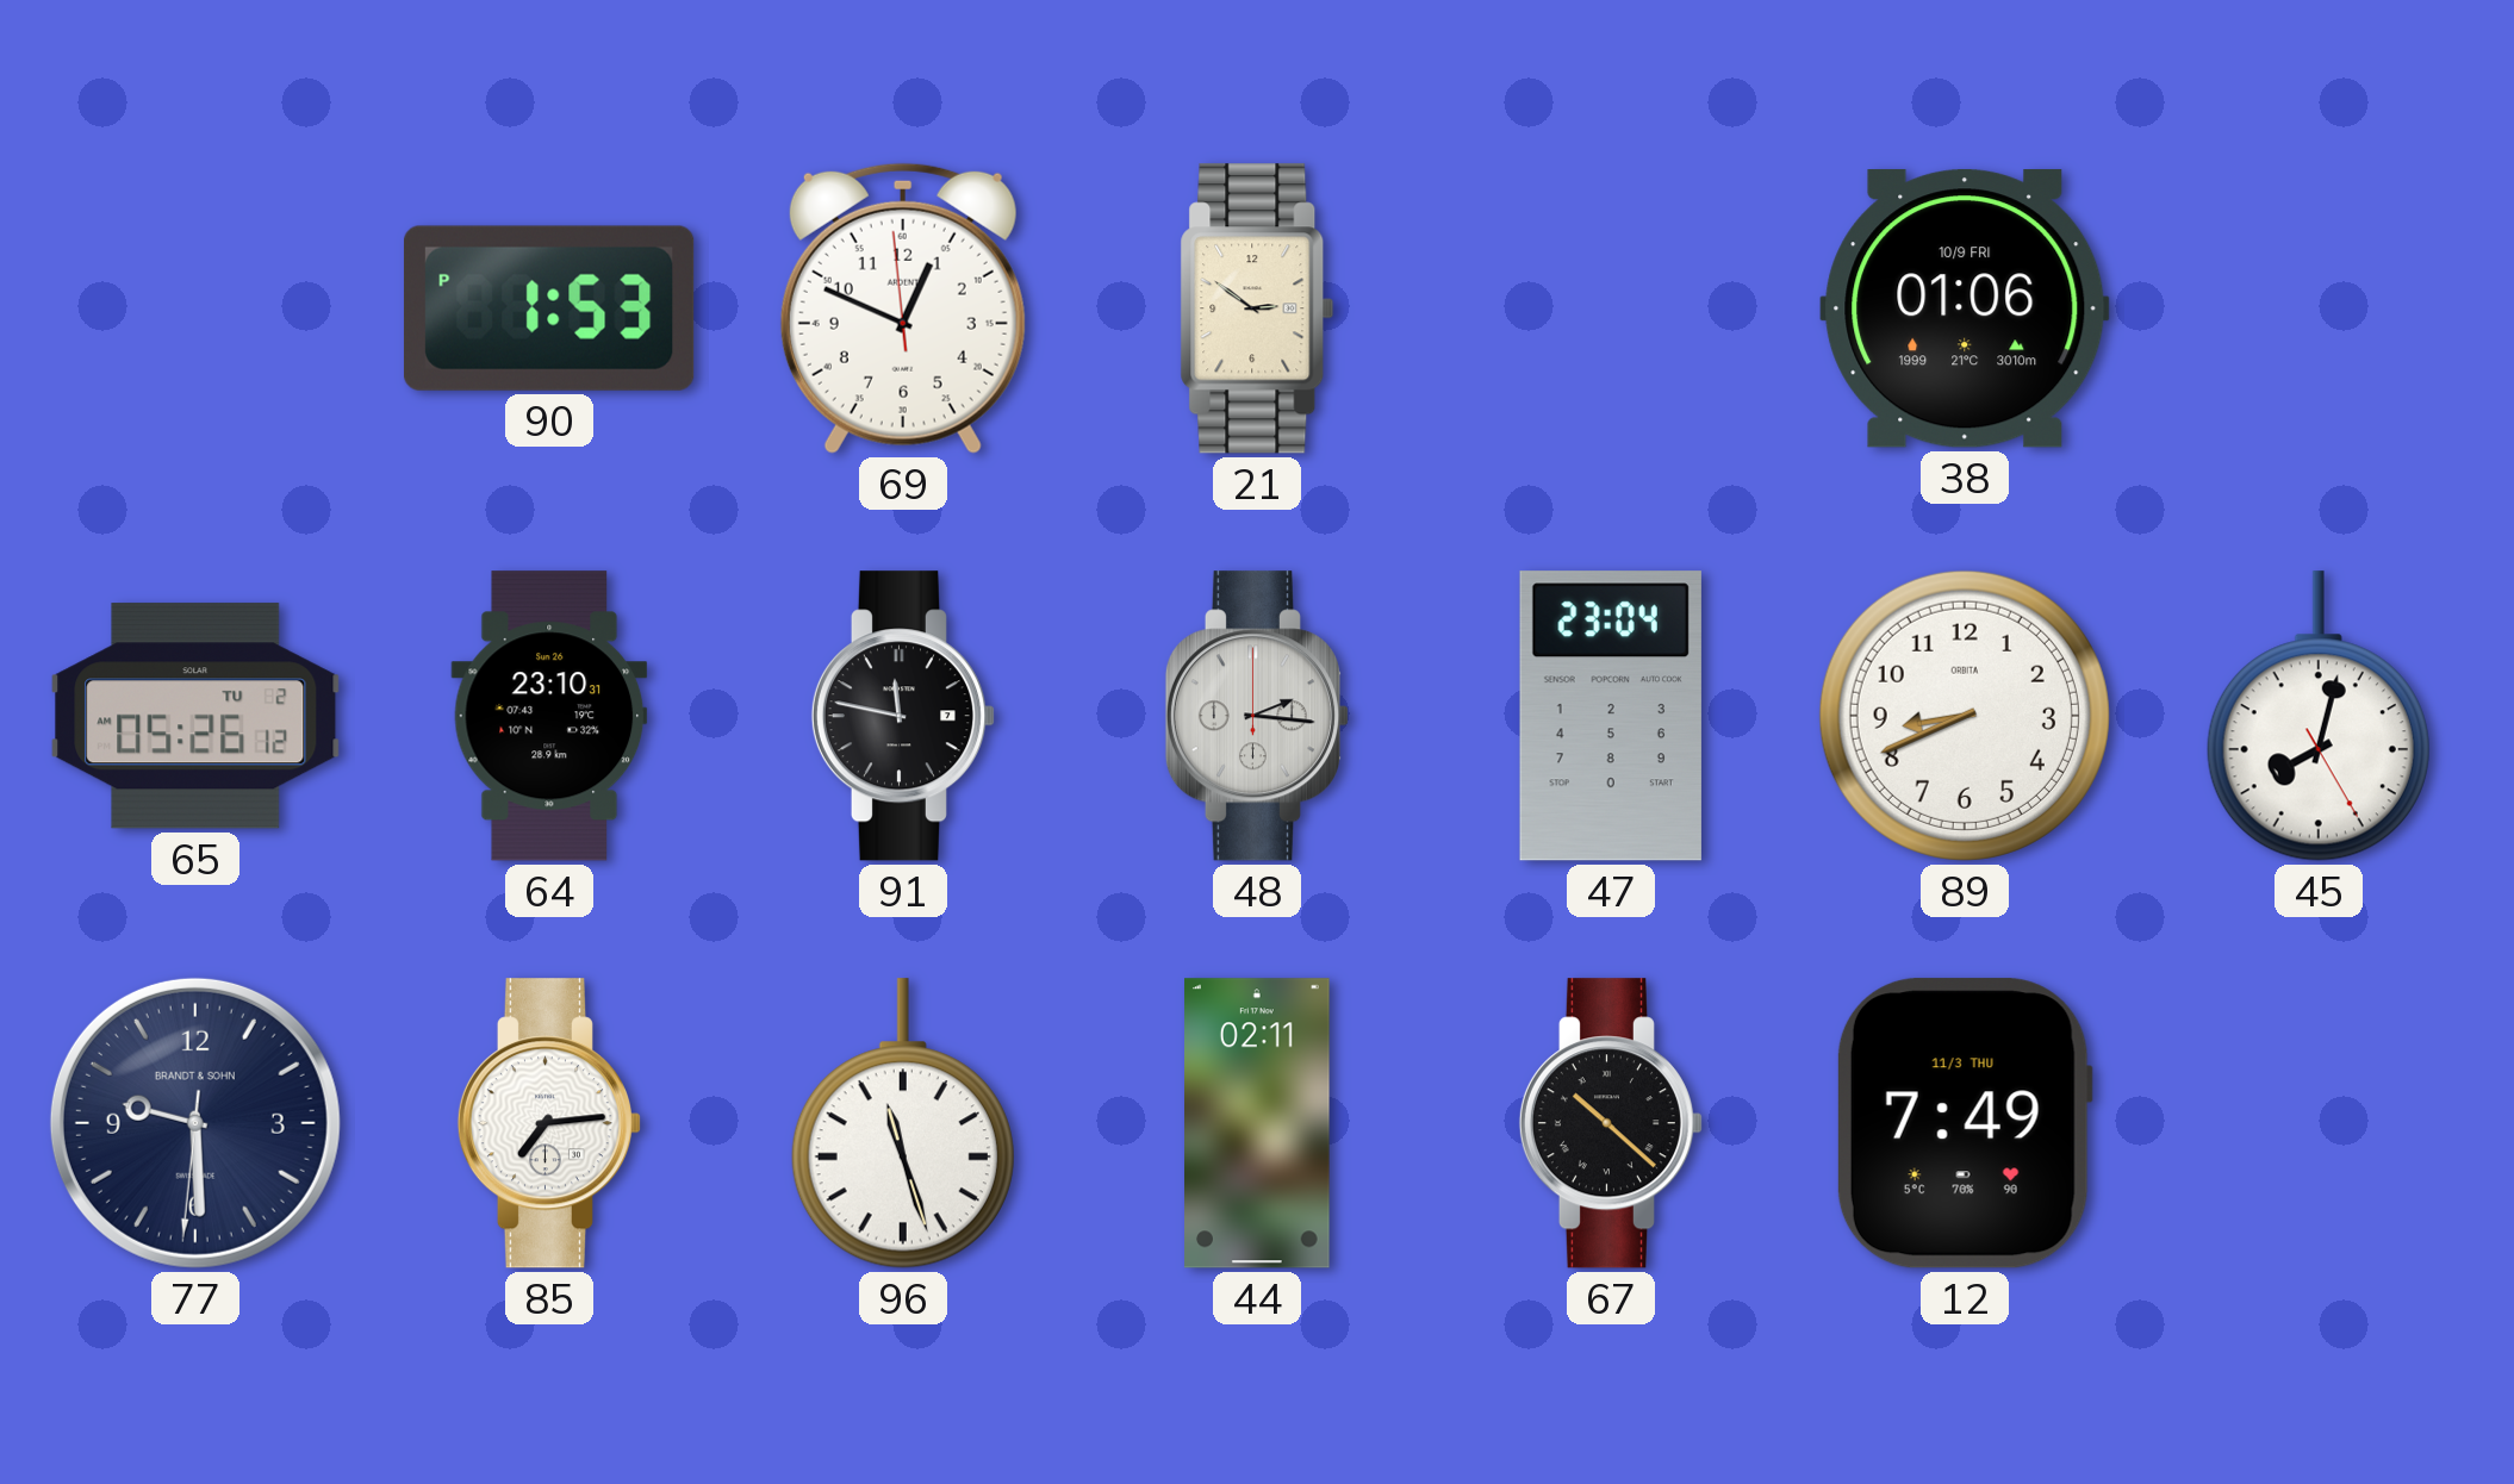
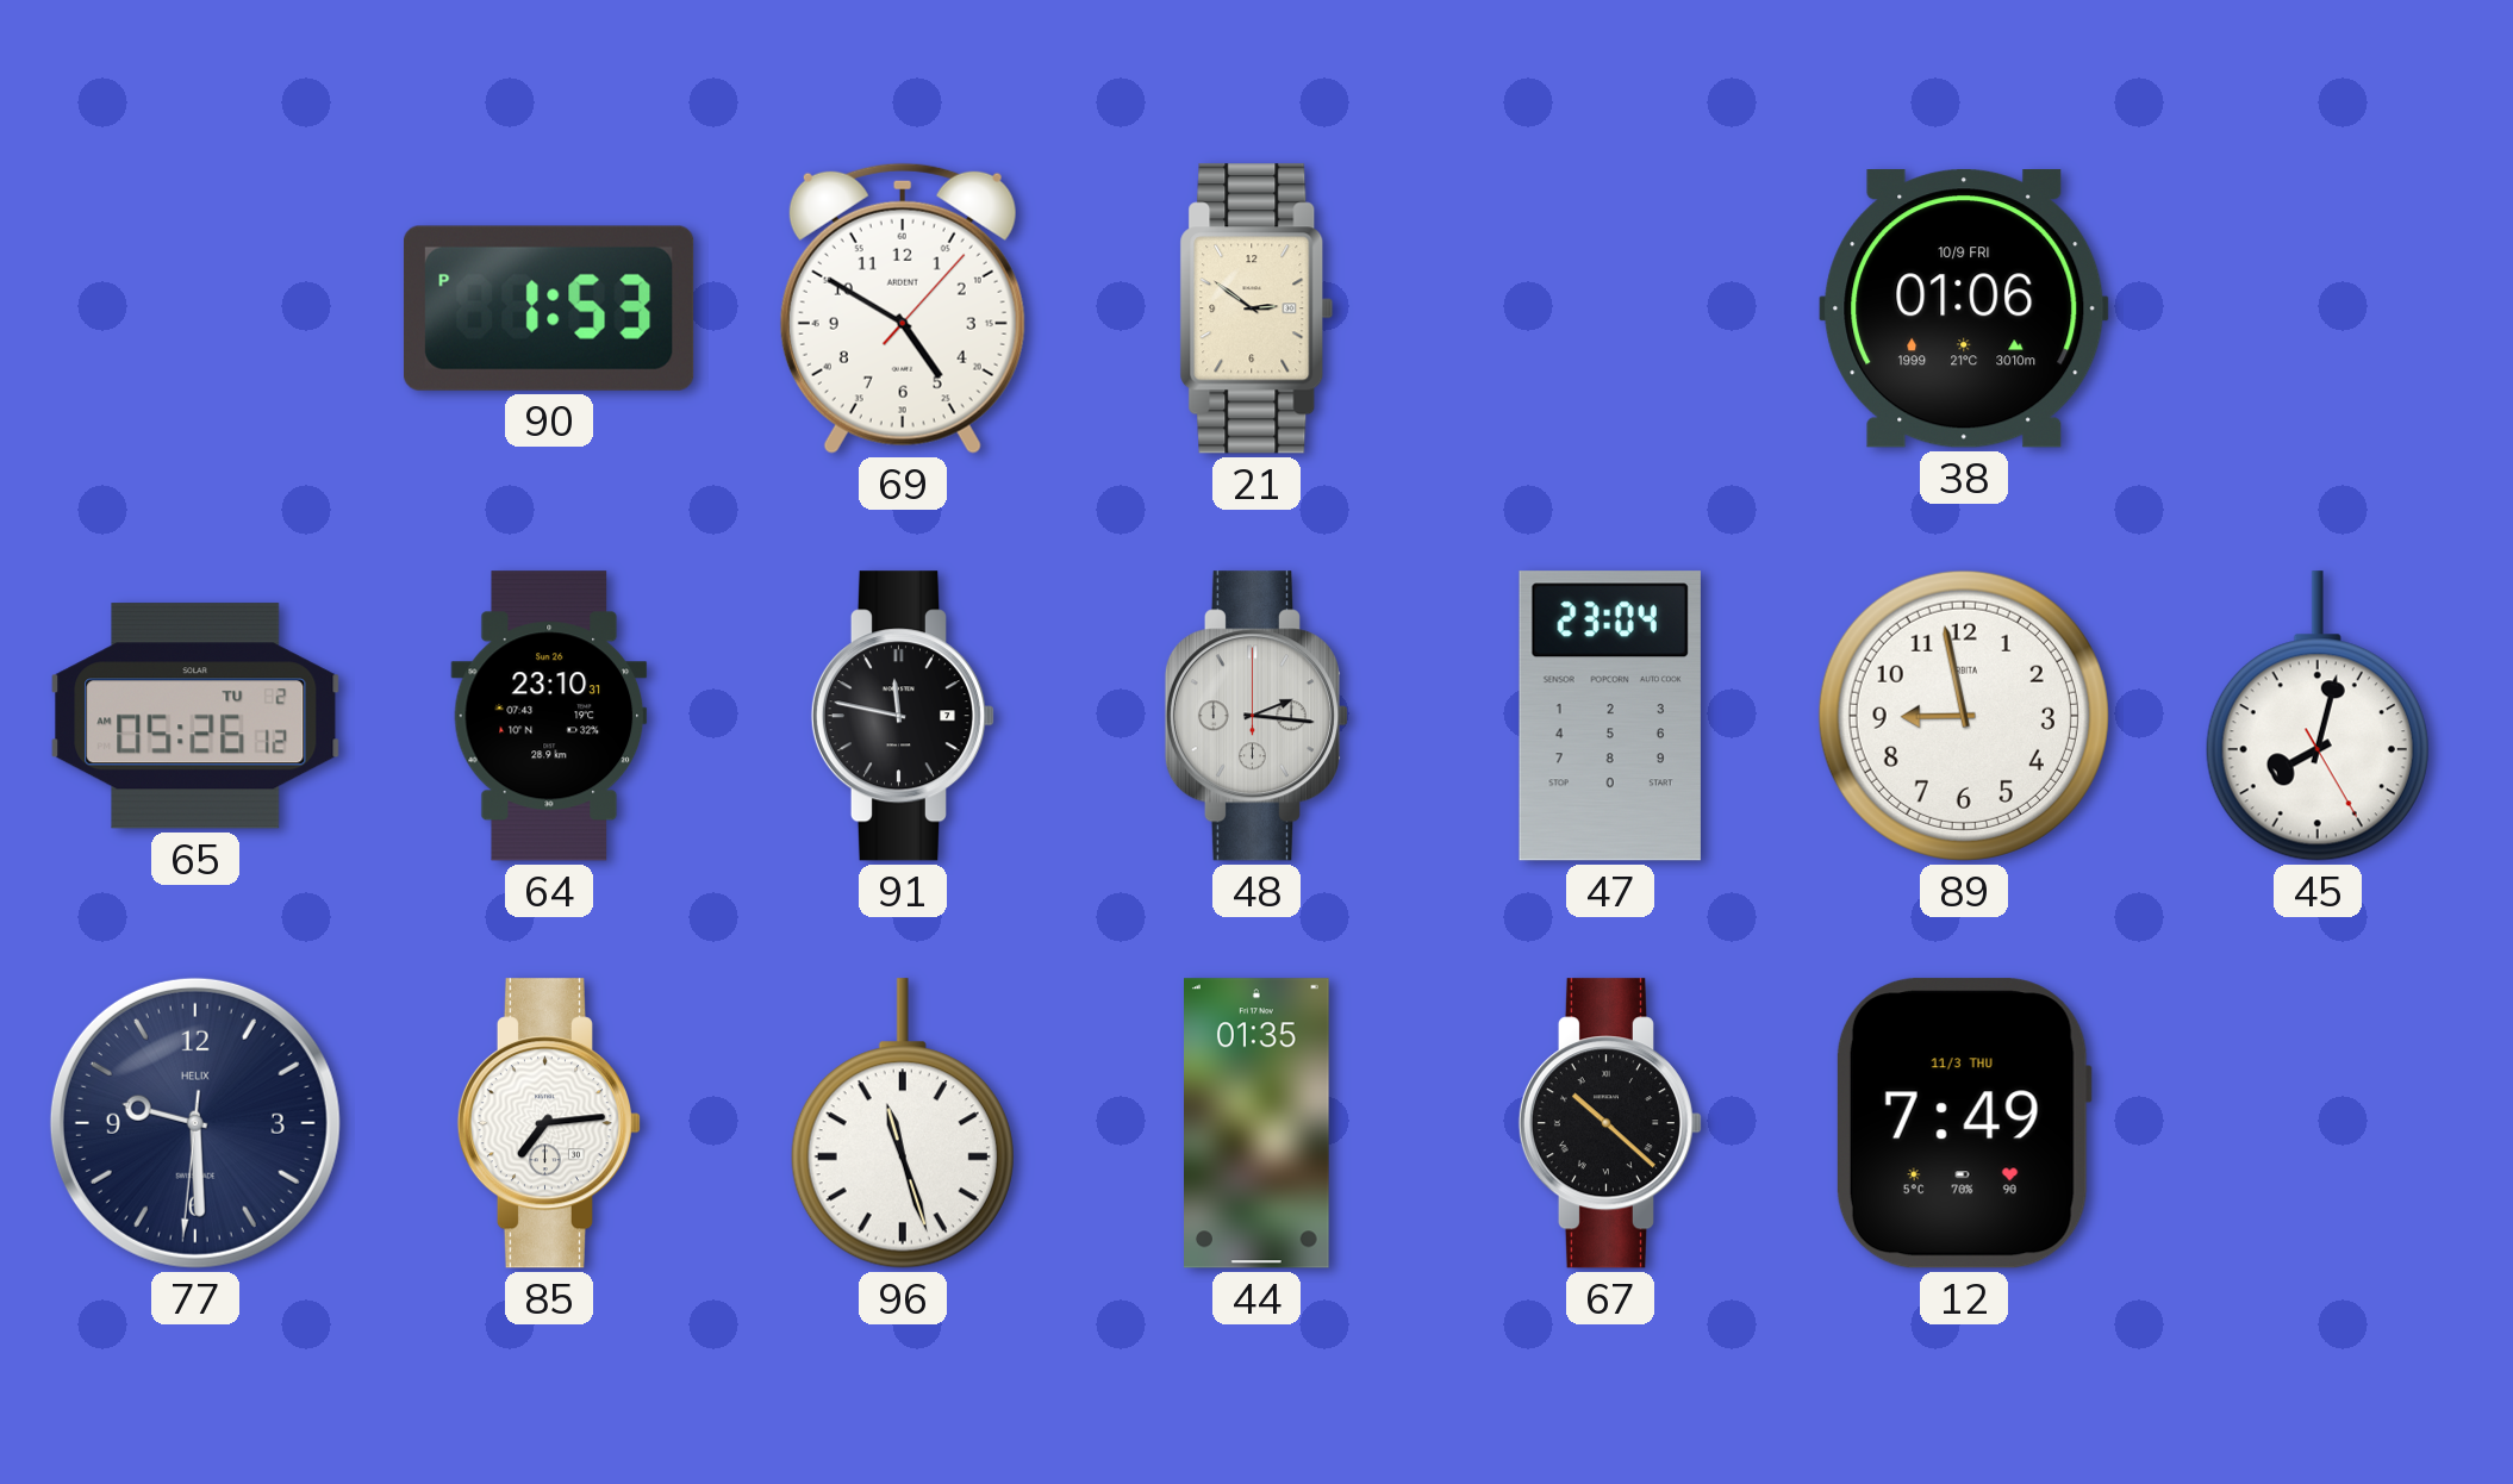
69: 12:48 -> 4:50 (903, 308)
89: 8:41 -> 8:58 (1964, 716)
77 brand: BRANDT & SOHN -> HELIX (195, 1123)
44: 02:11 -> 01:35 (1258, 1123)
